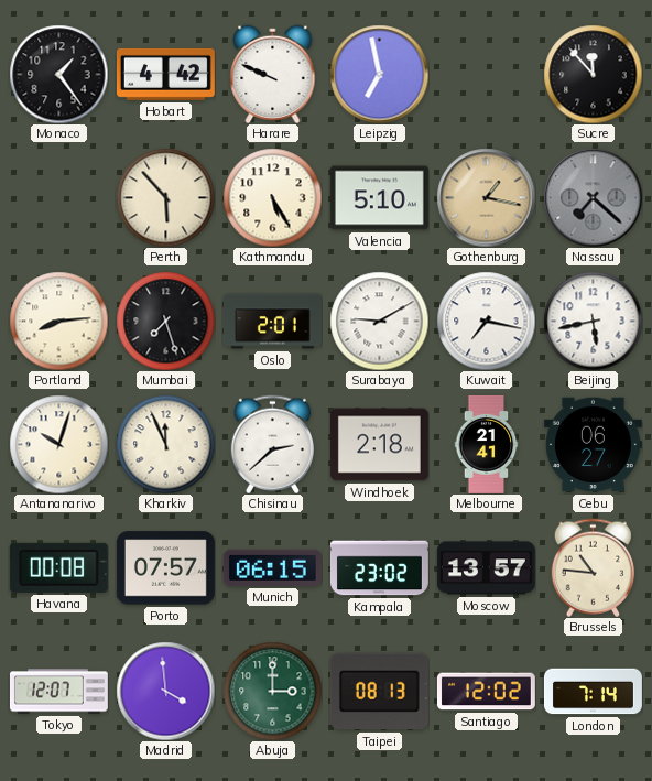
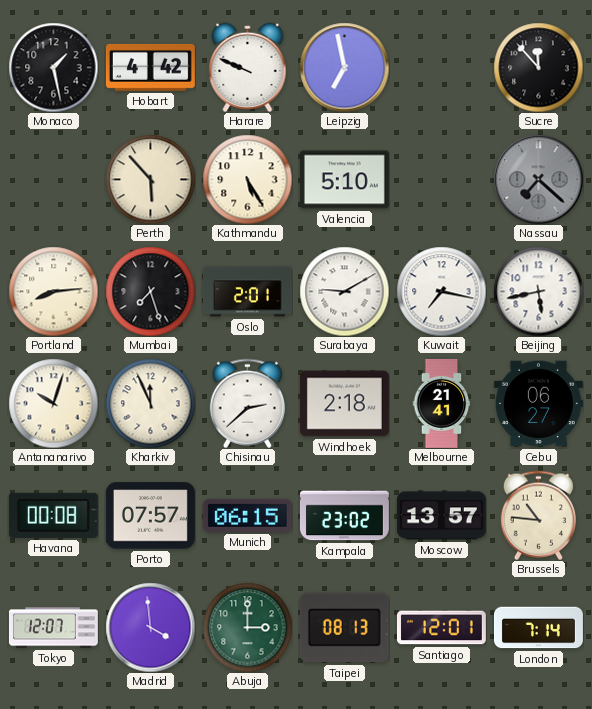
Monaco: 1:24 -> 1:28 (53, 67)
Gothenburg: 1:17 -> none (486, 197)
Santiago: 12:02 -> 12:01 (441, 628)
